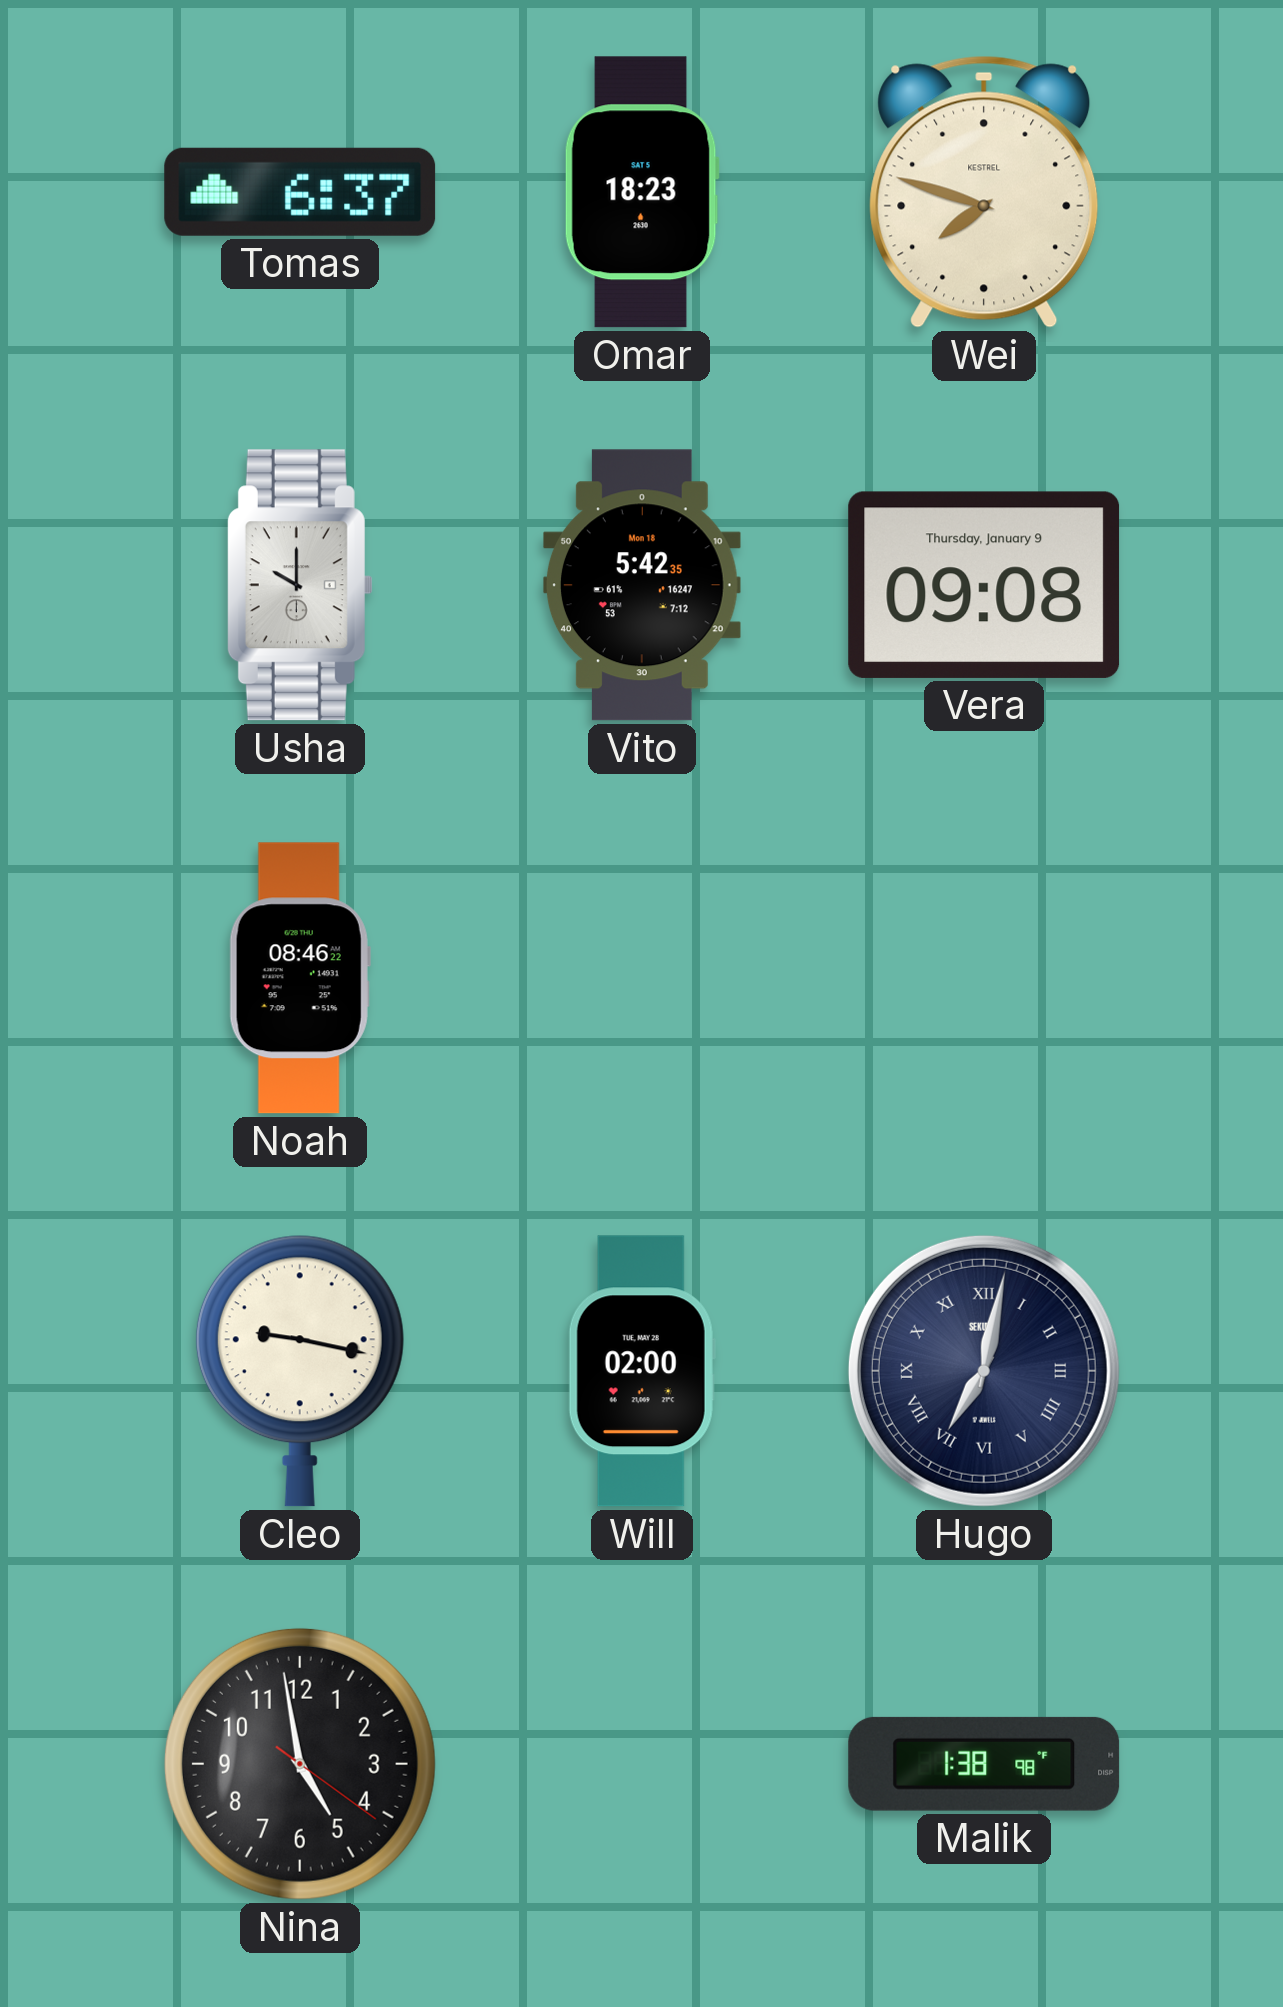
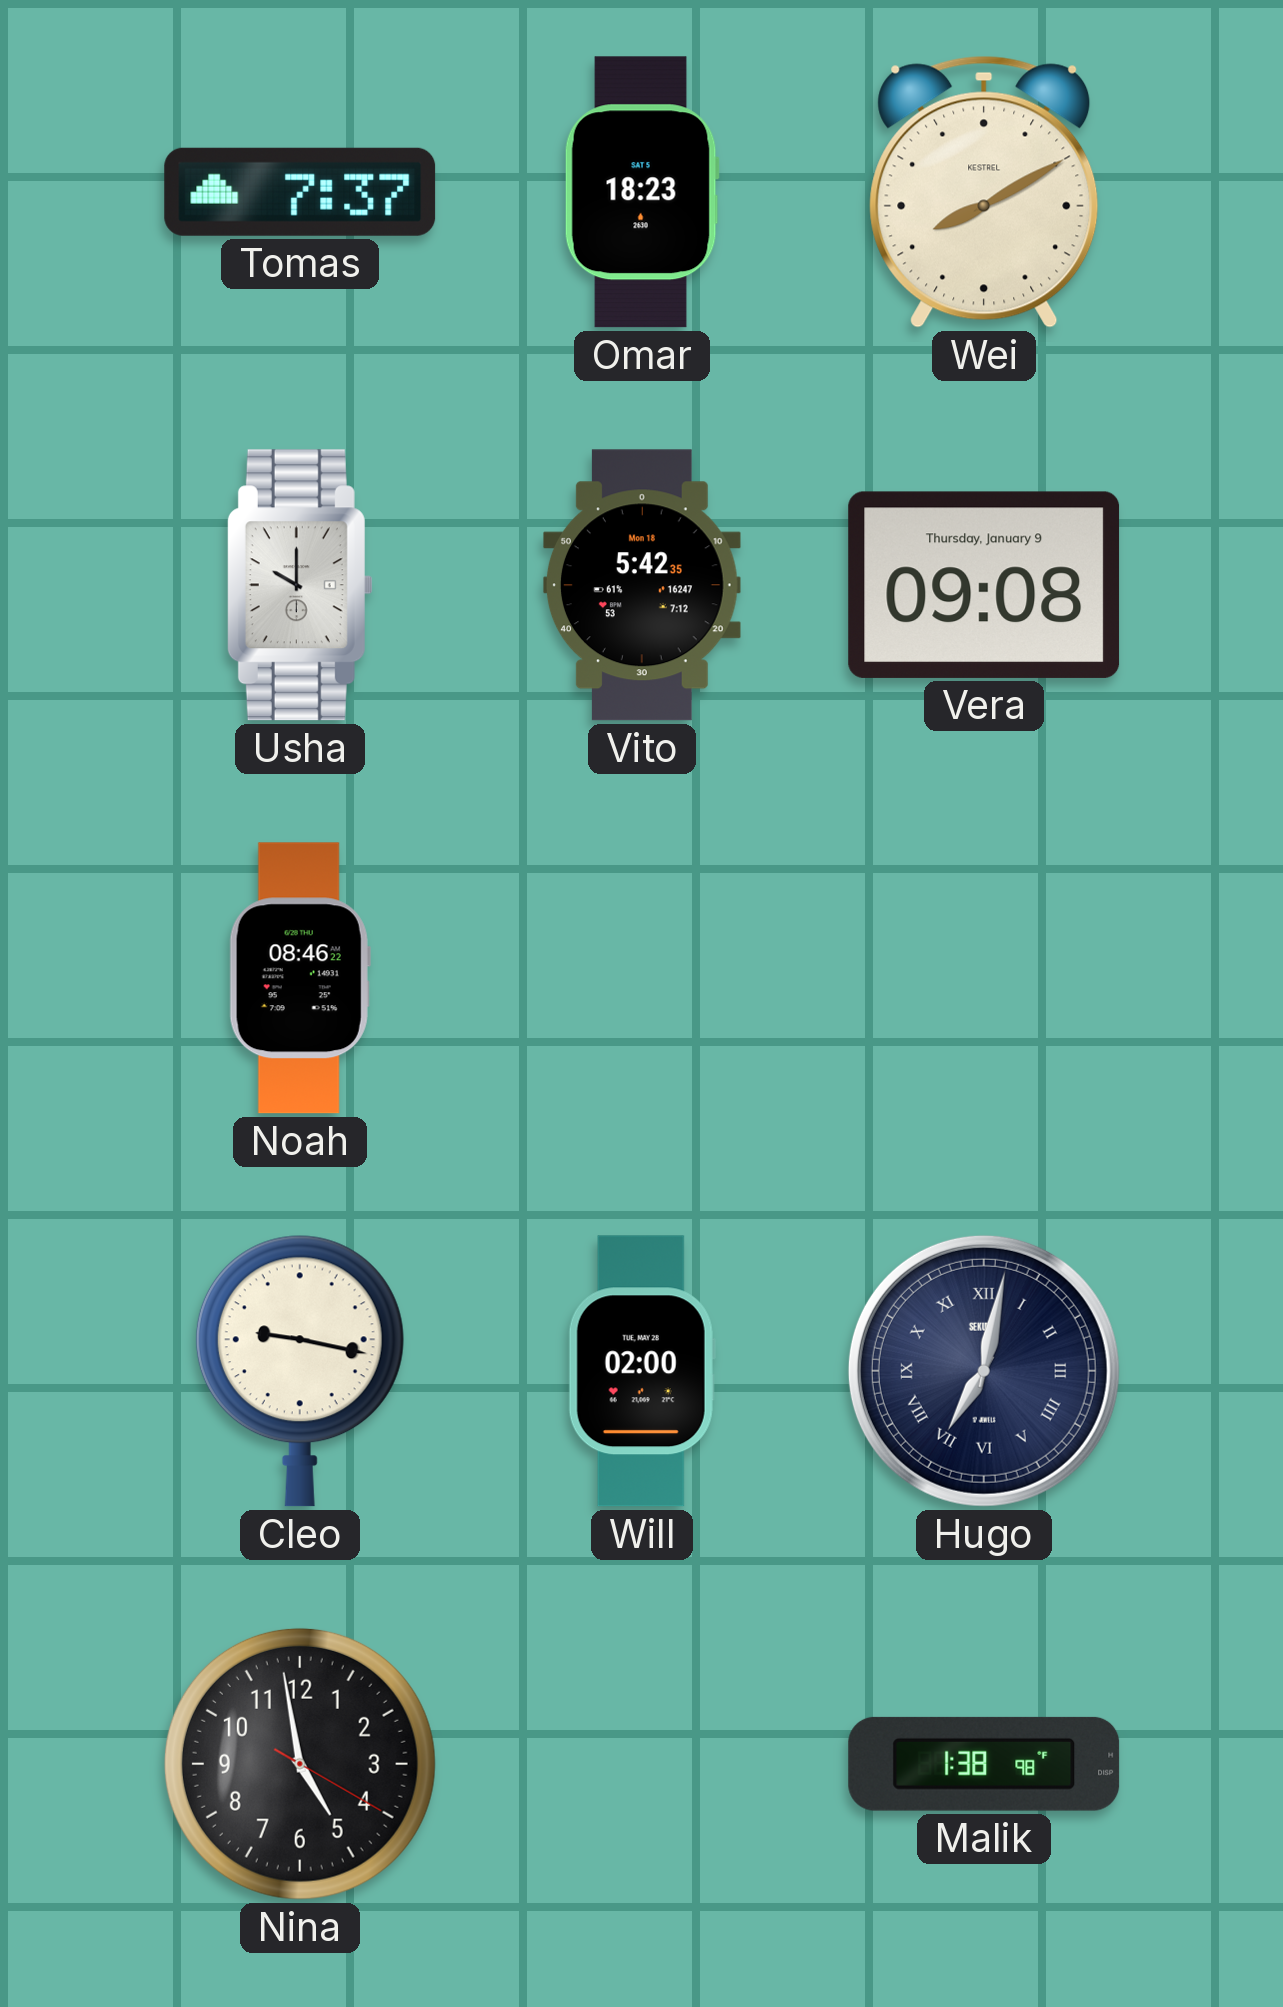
Tomas: 6:37 -> 7:37 (300, 192)
Wei: 7:48 -> 8:10 (984, 192)
Nina: 4:58:21 -> 4:58:20 (300, 1764)
